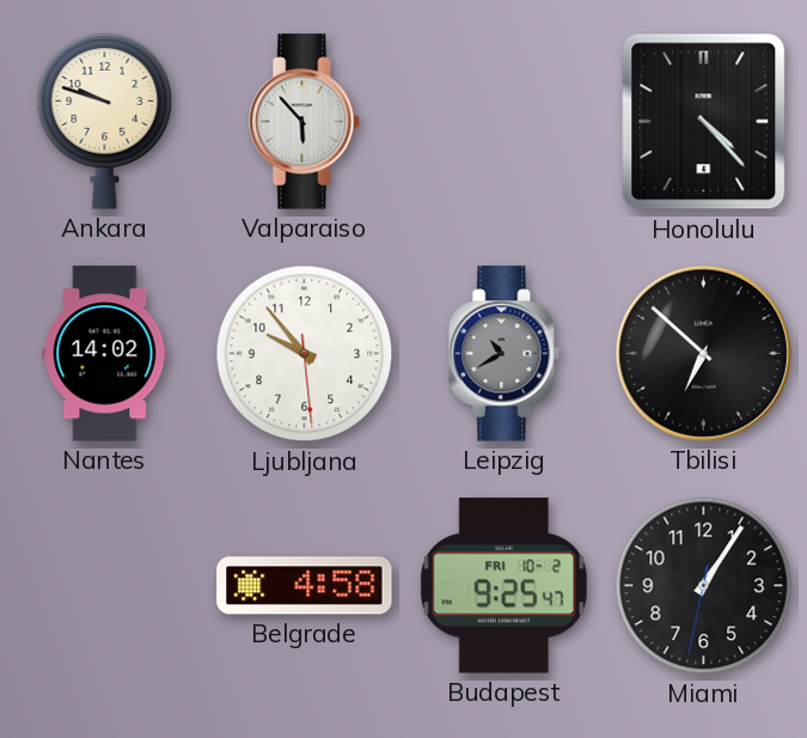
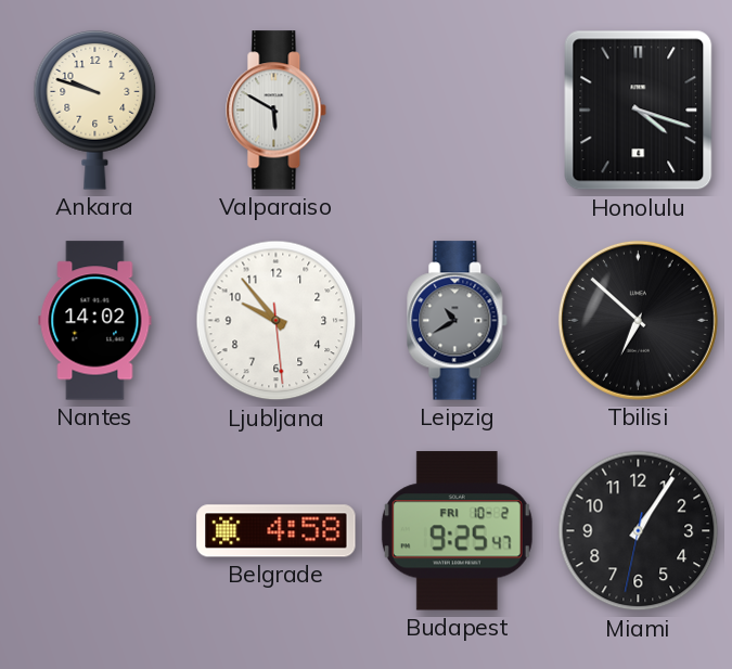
Valparaiso: 5:53 -> 5:50 (277, 111)
Honolulu: 4:23 -> 4:18 (639, 111)
